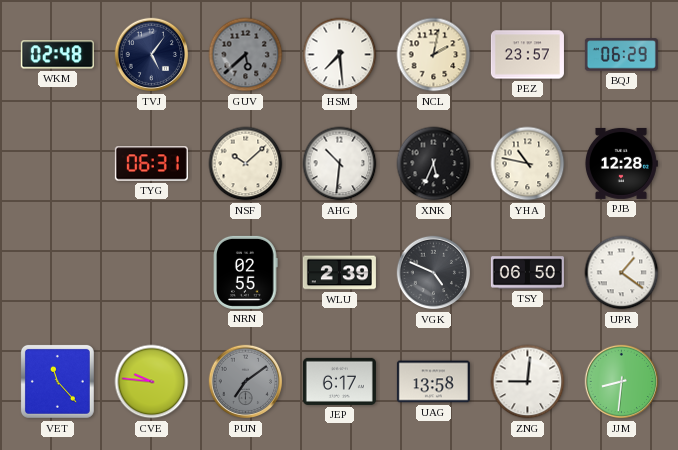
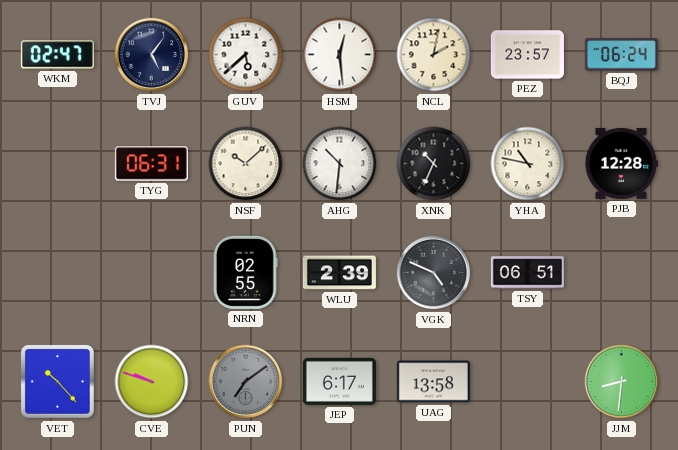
WKM: 02:48 -> 02:47 (57, 55)
GUV dial: grey -> white (246, 55)
HSM: 7:29 -> 12:29 (340, 55)
BQJ: 06:29 -> 06:24 (621, 55)
XNK: 5:34 -> 10:34 (434, 164)
TSY: 06:50 -> 06:51 (527, 273)
UPR: 1:21 -> none (622, 273)
VET: 11:23 -> 10:23 (57, 381)
CVE: 9:46 -> 9:48 (152, 382)
ZNG: 9:01 -> none (528, 382)
